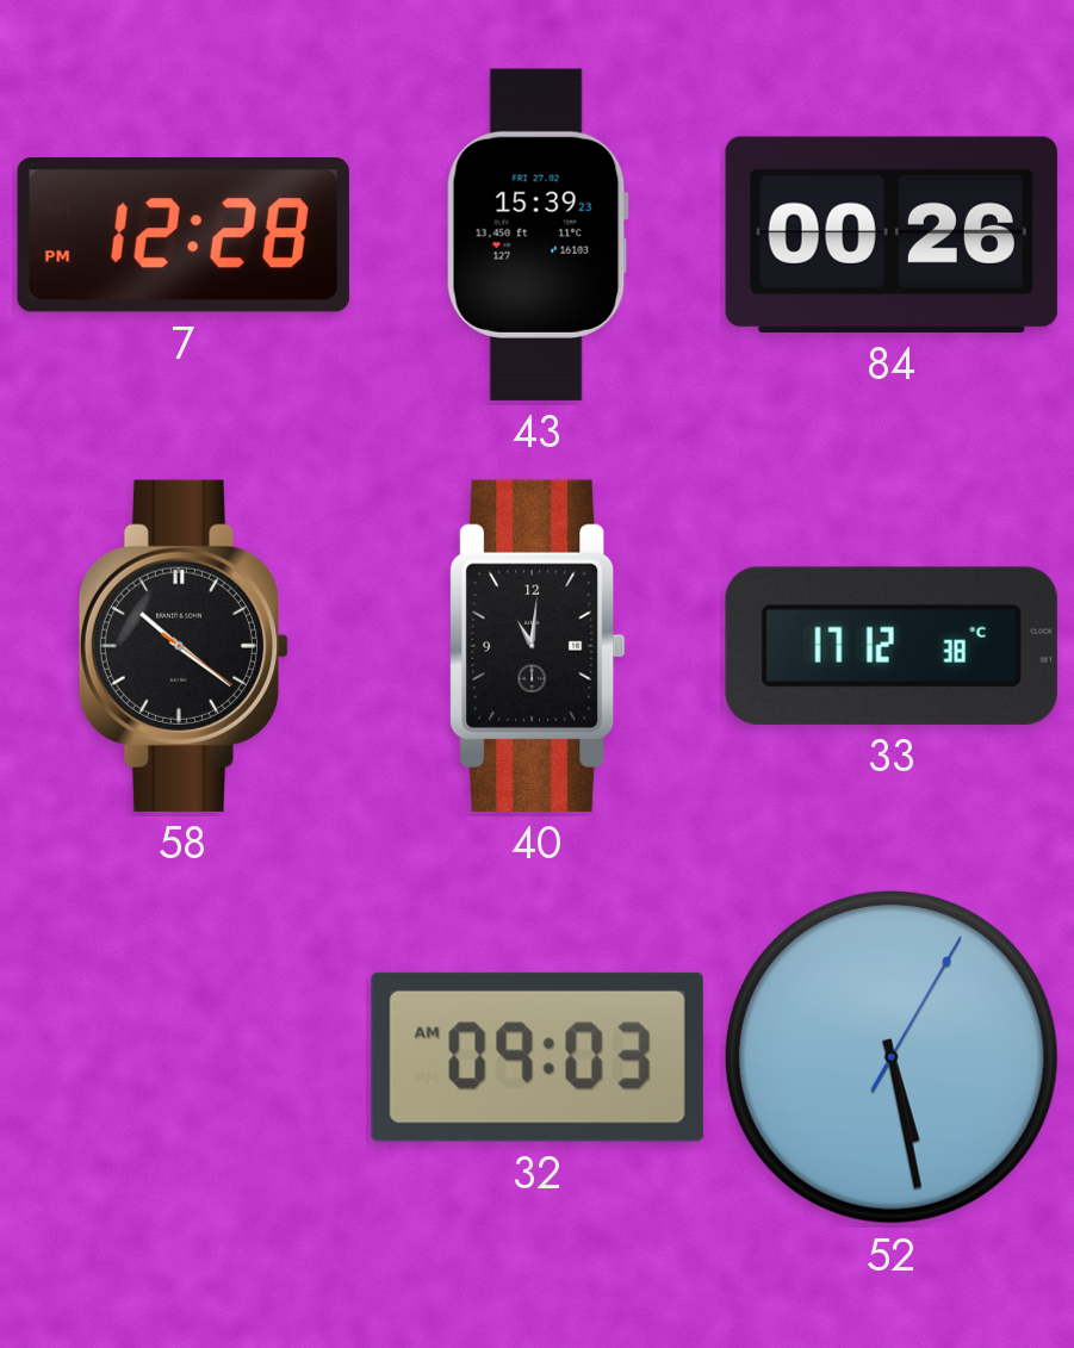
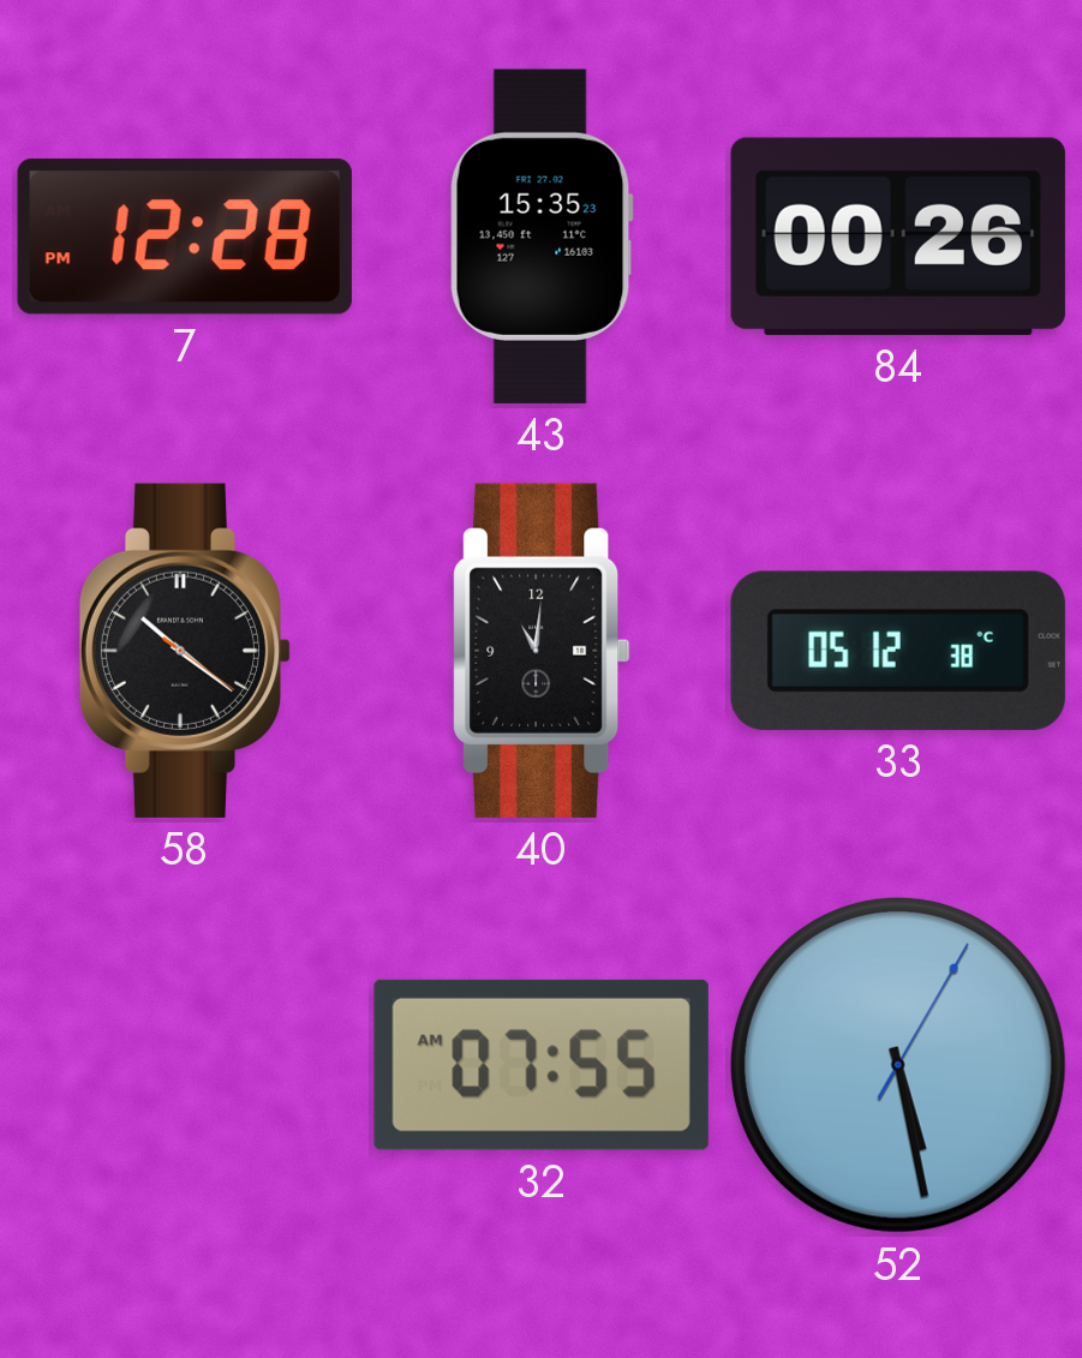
43: 15:39 -> 15:35 (542, 237)
33: 17:12 -> 05:12 (898, 651)
32: 09:03 -> 07:55 (542, 1065)
